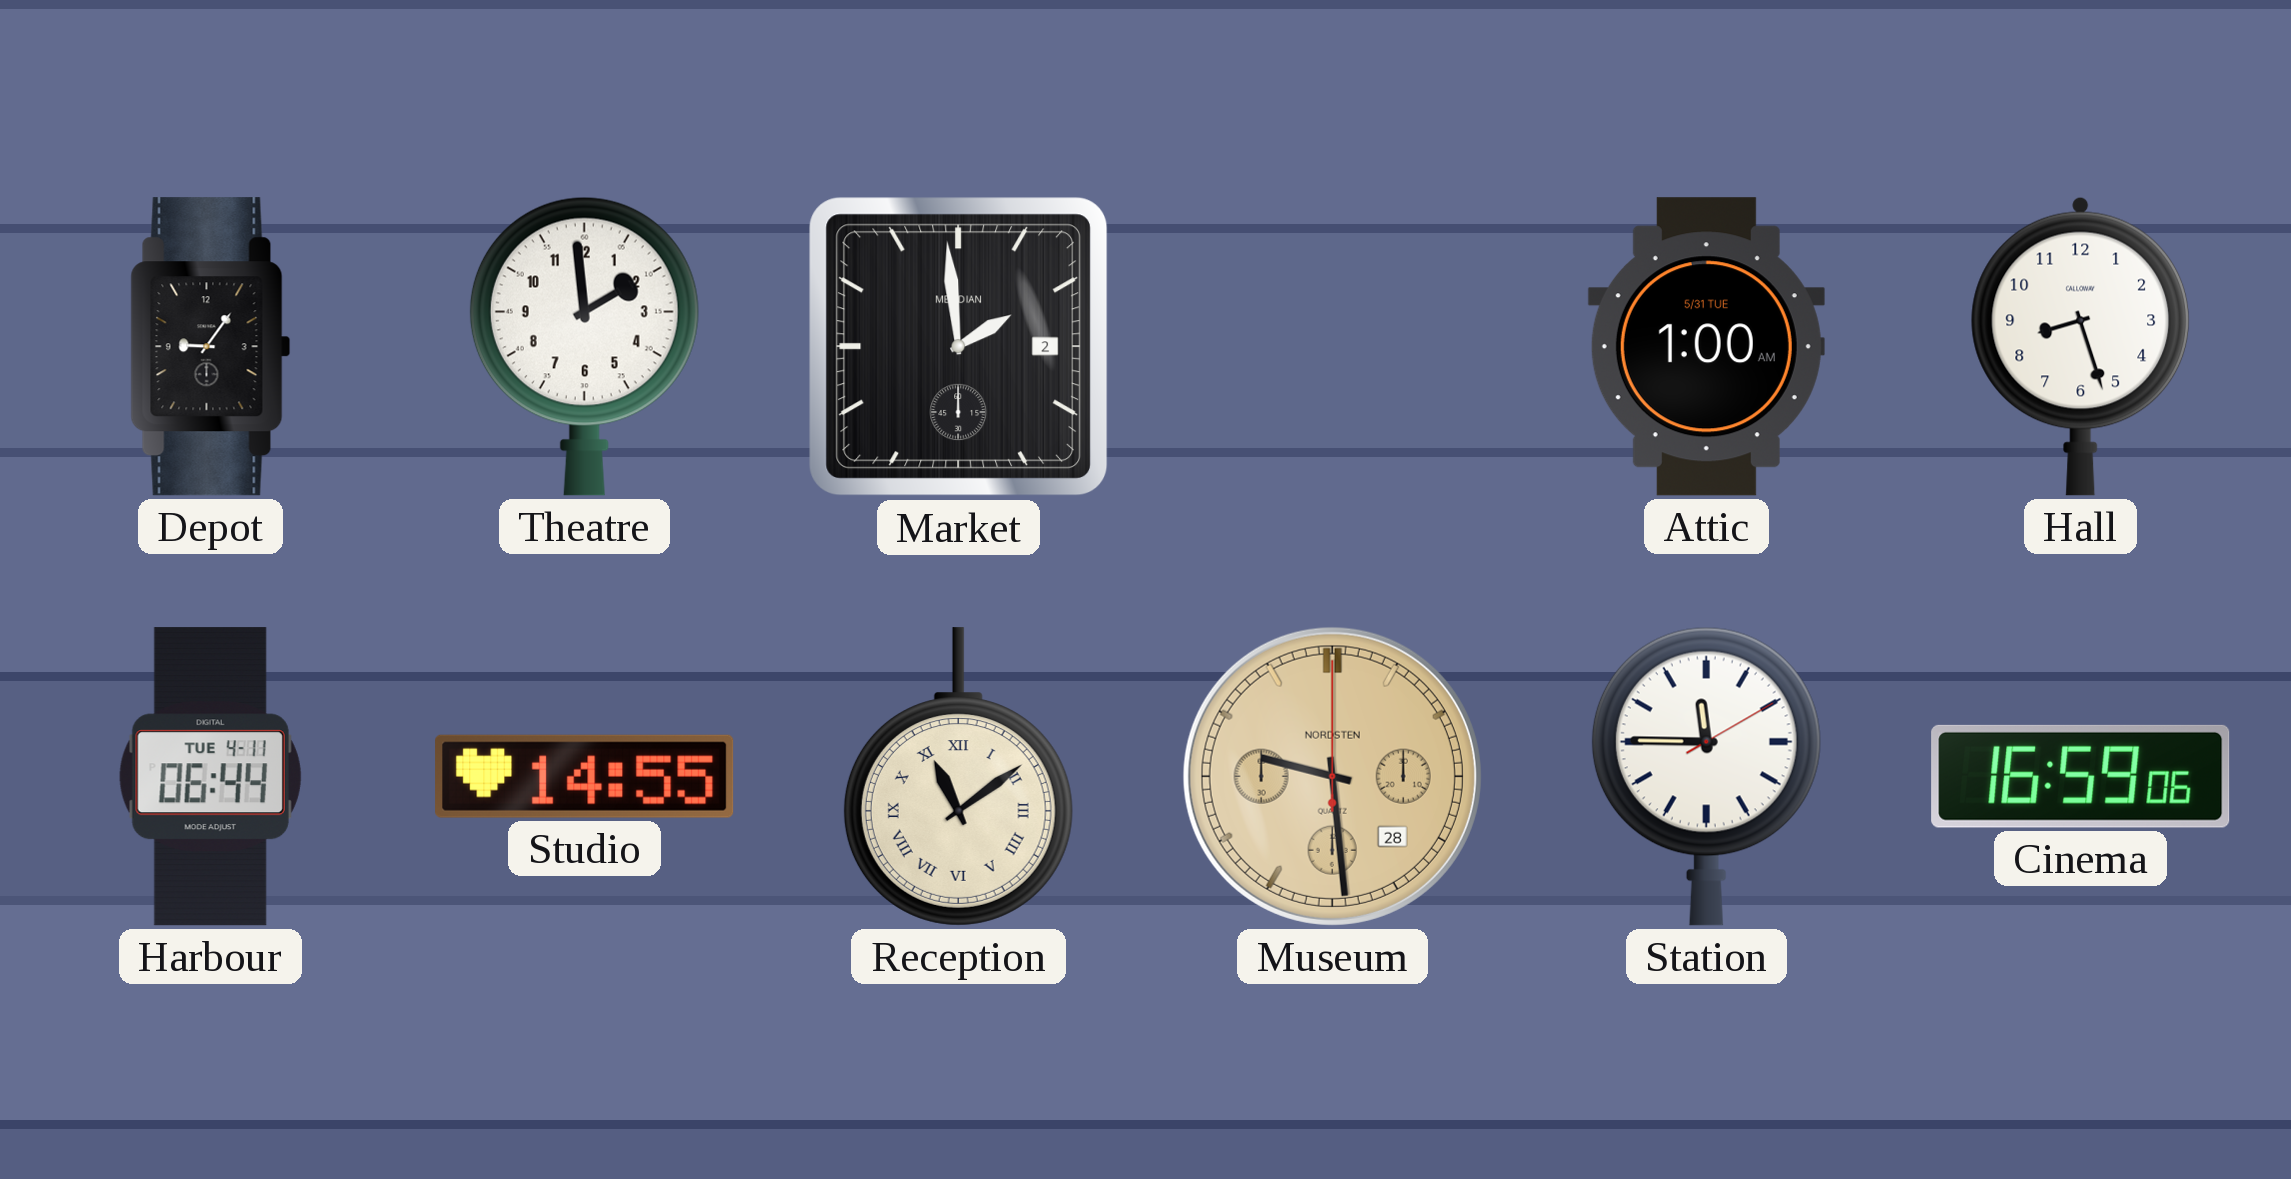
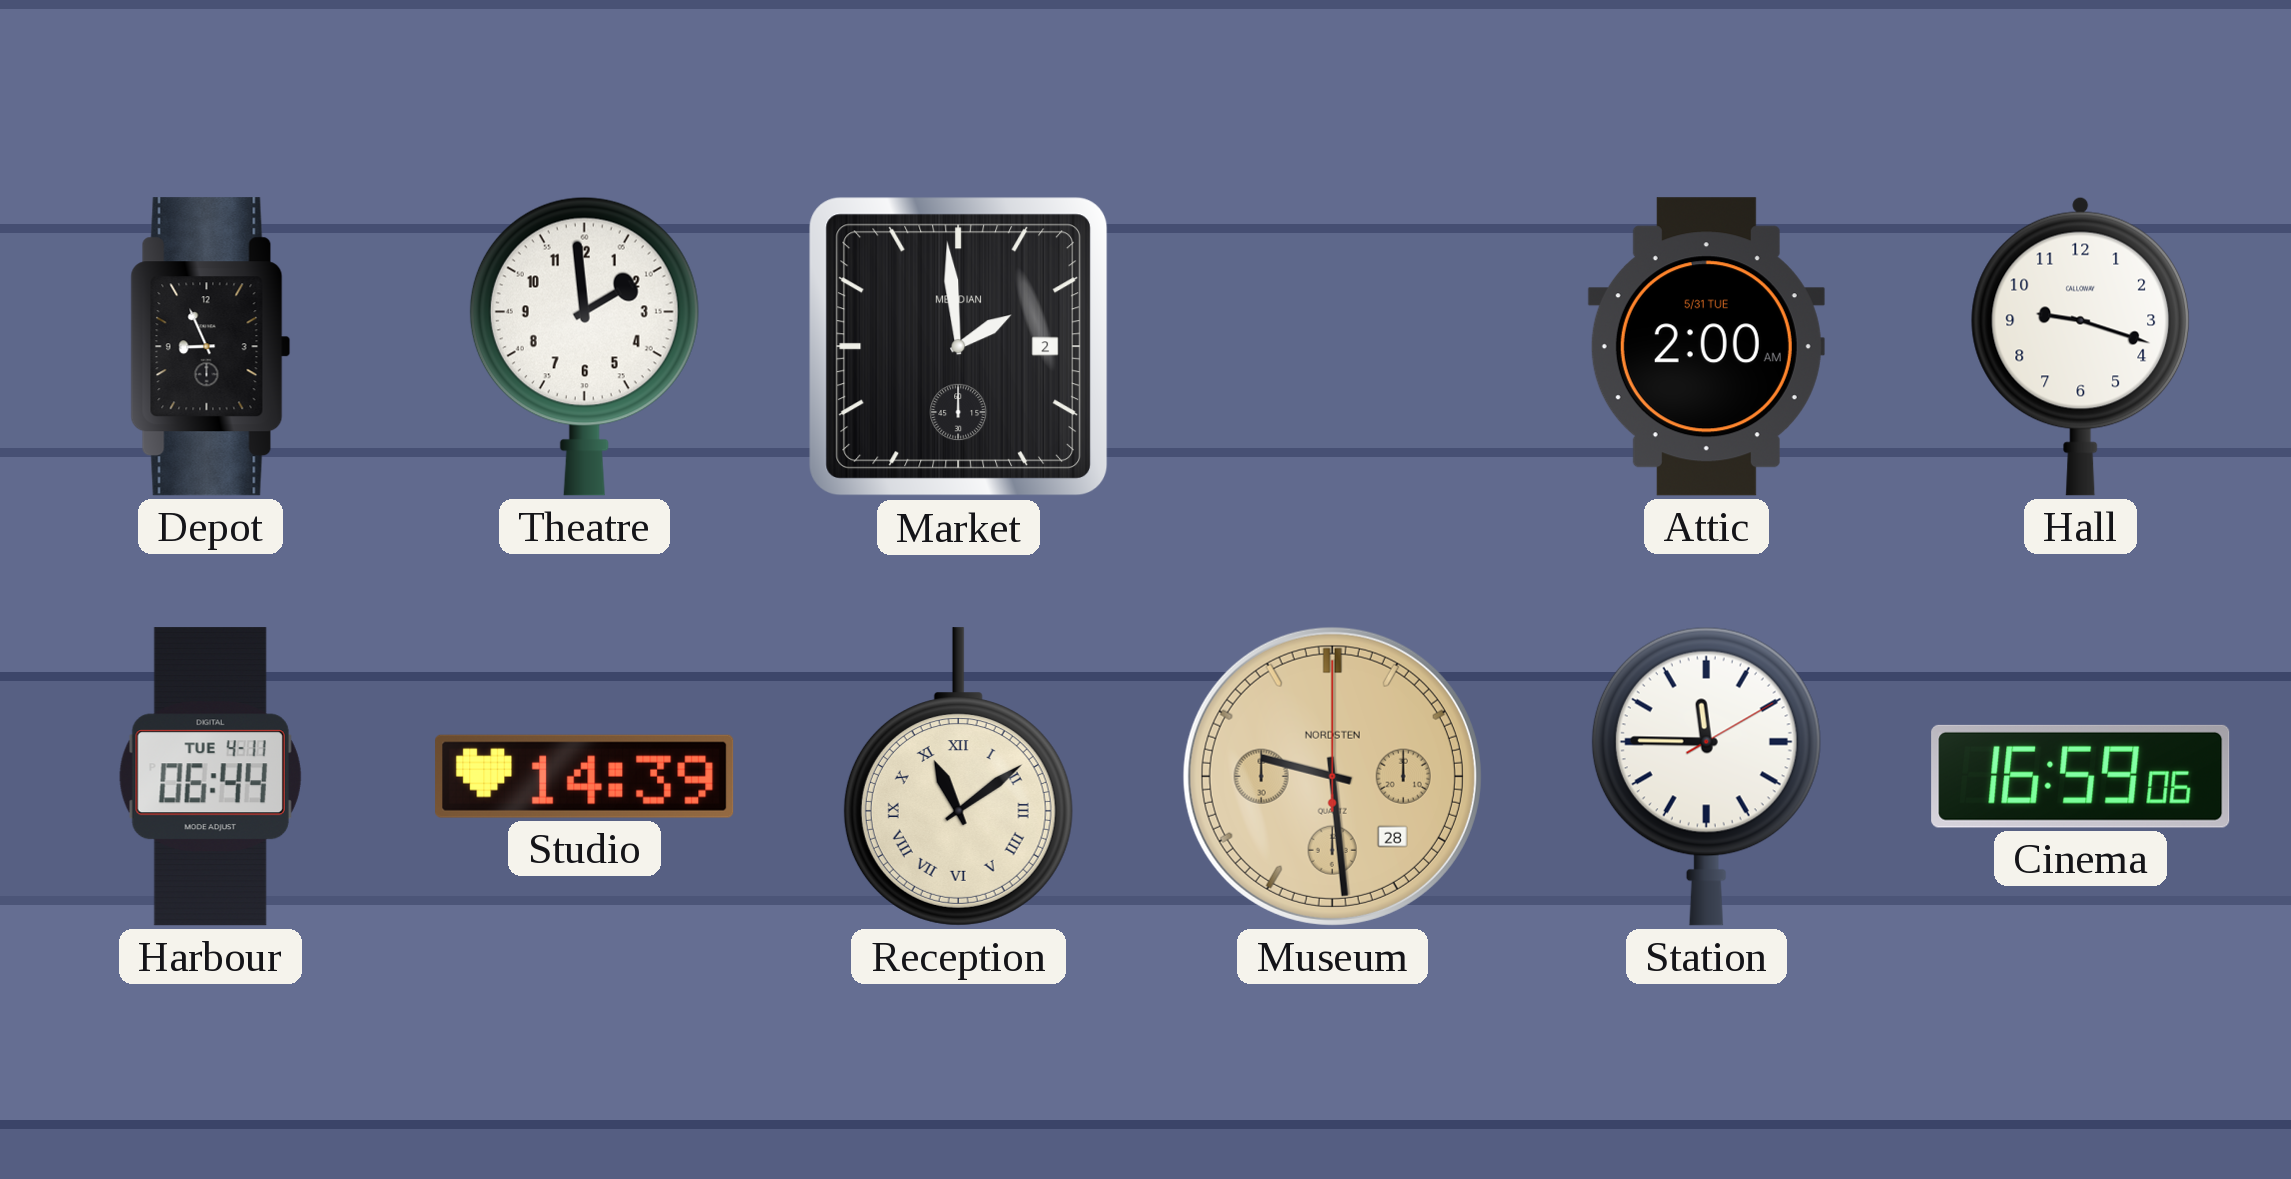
Depot: 9:06 -> 8:56 (211, 347)
Attic: 1:00 -> 2:00 (1706, 347)
Hall: 8:27 -> 9:18 (2081, 346)
Studio: 14:55 -> 14:39 (585, 776)
